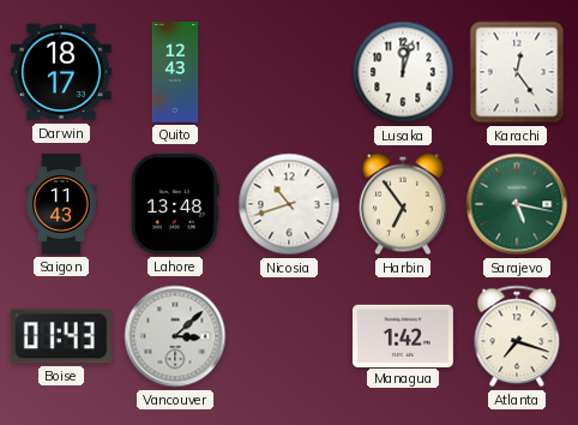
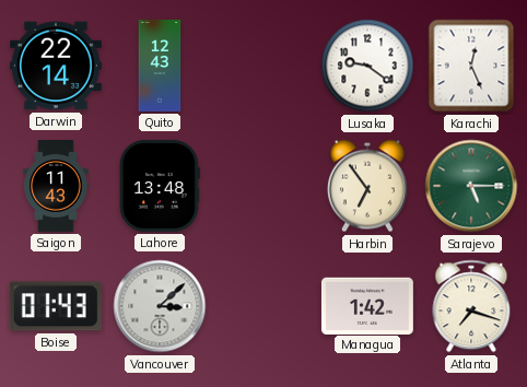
Darwin: 18:17 -> 22:14 (56, 66)
Lusaka: 12:03 -> 9:21 (367, 66)
Karachi: 12:24 -> 12:26 (471, 66)
Nicosia: 10:42 -> none (289, 204)
Sarajevo: 5:17 -> 5:15 (471, 186)
